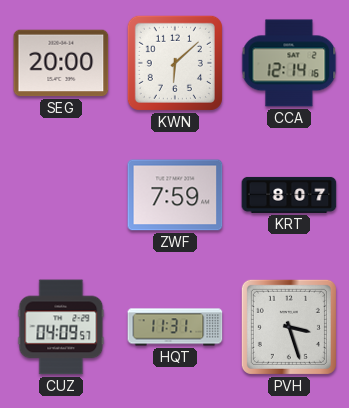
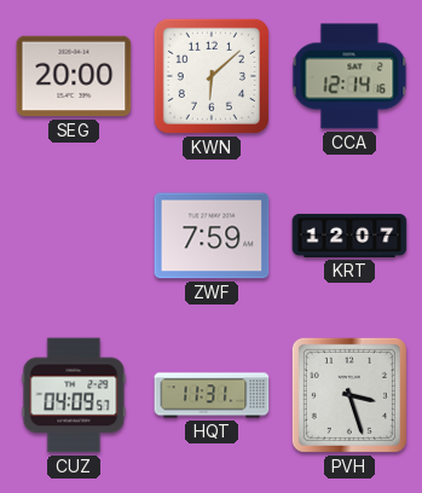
KRT: 8:07 -> 12:07 (349, 236)
